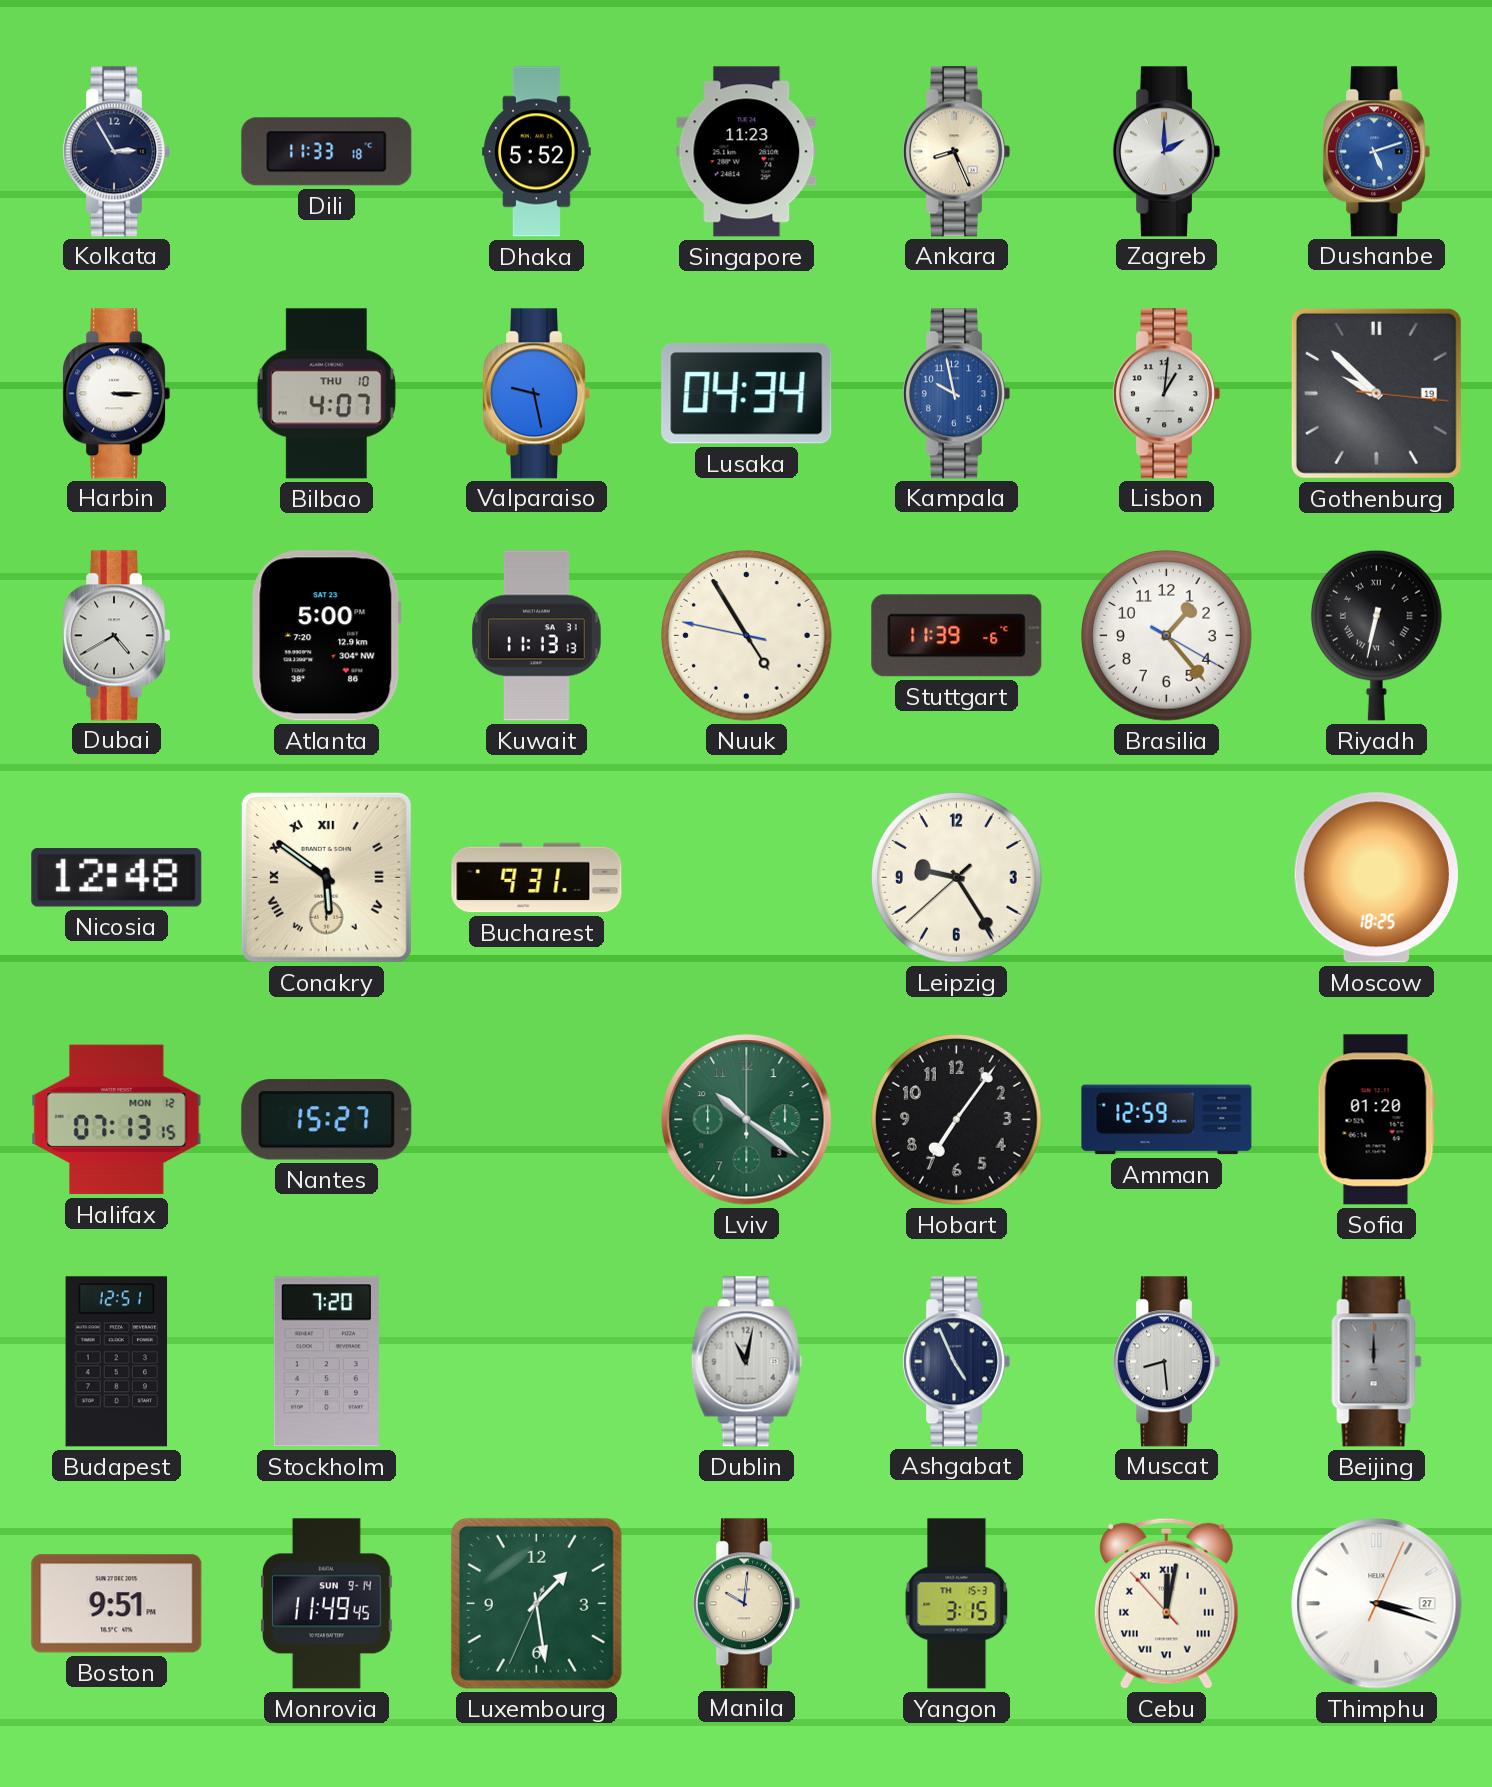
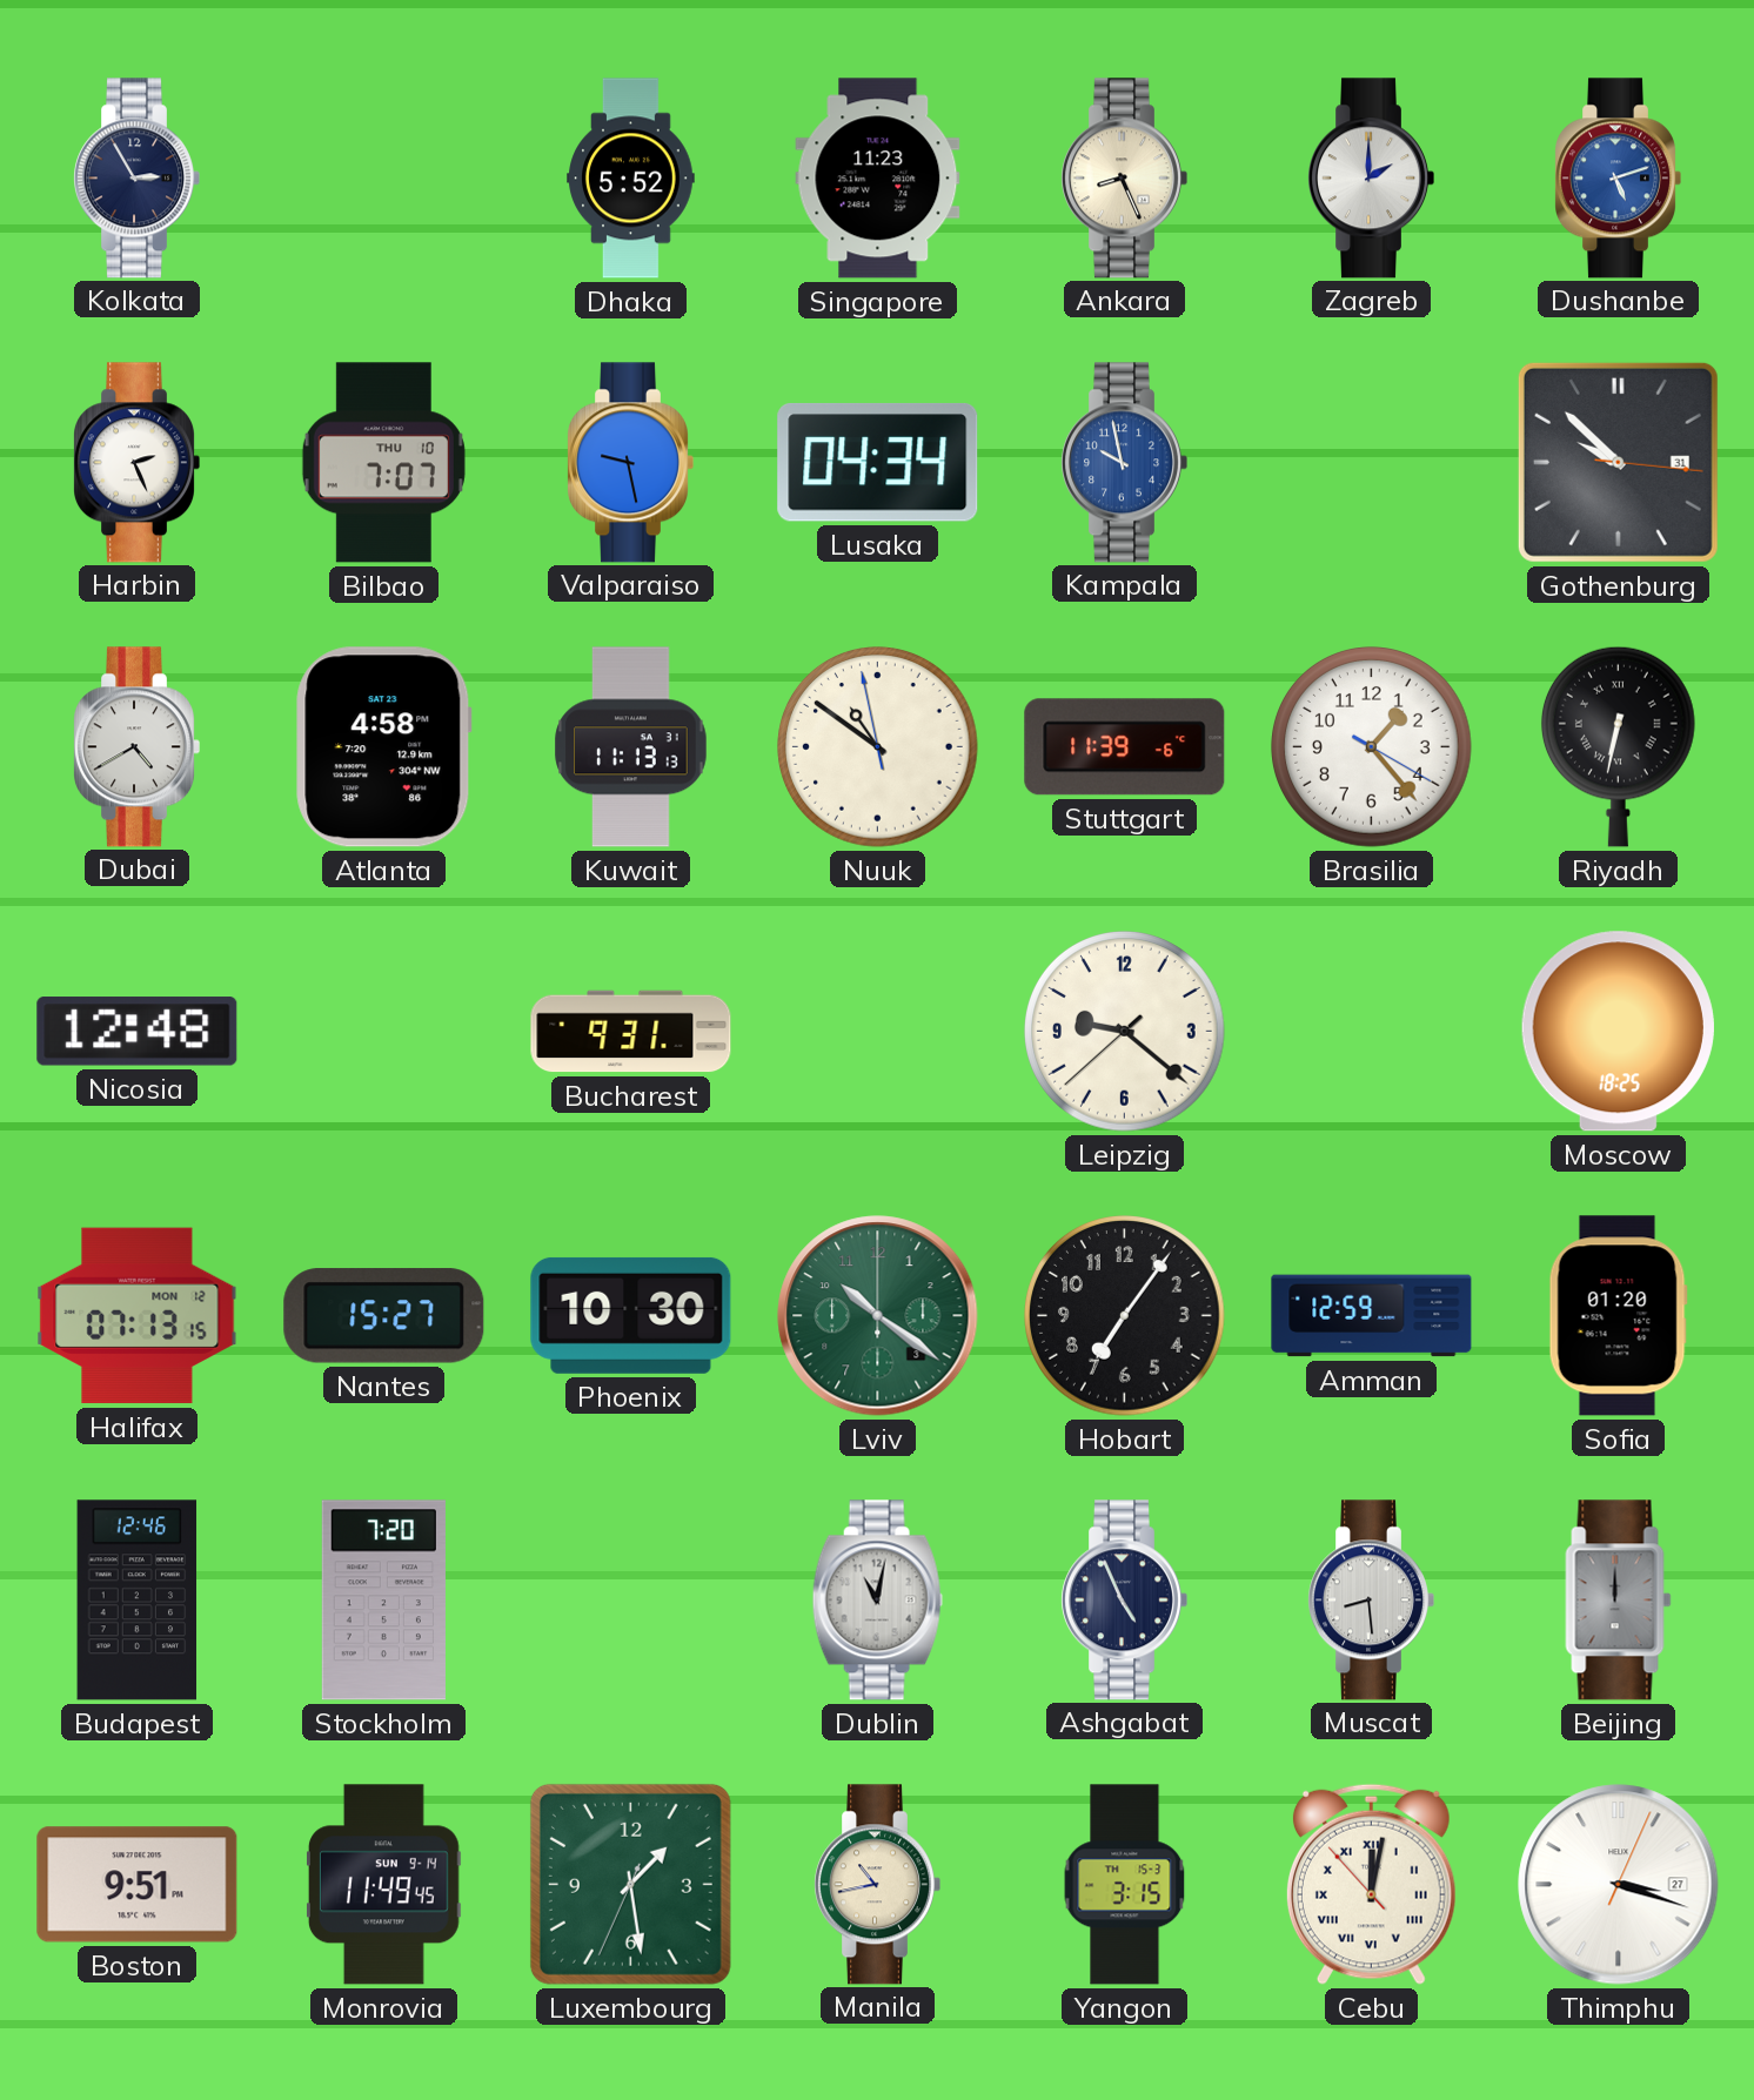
Dili: 11:33 -> none (327, 152)
Harbin: 3:15 -> 2:26 (136, 463)
Bilbao: 4:07 -> 7:07 (383, 463)
Lisbon: 1:01 -> none (1166, 394)
Gothenburg date: 19 -> 31 (1618, 462)
Atlanta: 5:00 -> 4:58 (384, 747)
Nuuk: 4:54 -> 10:50 (878, 747)
Conakry: 5:51 -> none (326, 877)
Leipzig: 9:24 -> 9:21 (1125, 1032)
Phoenix: none -> 10:30 (631, 1315)
Budapest: 12:51 -> 12:46 (138, 1601)
Manila: 10:01 -> 10:43 (877, 1885)
